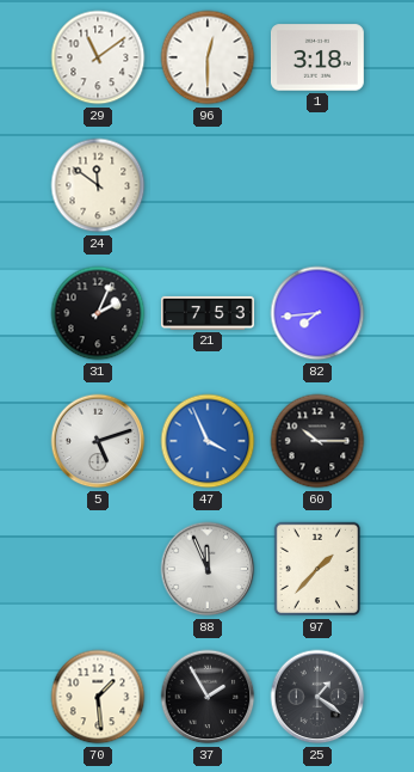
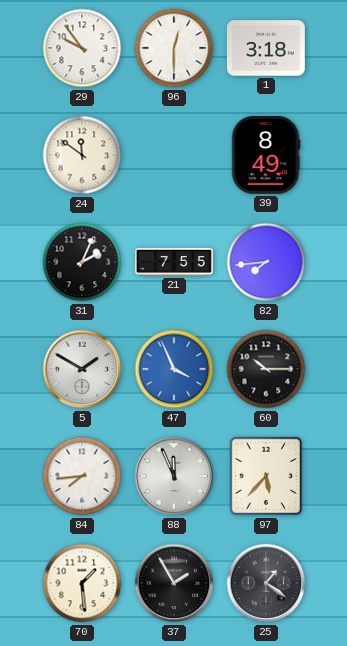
29: 11:09 -> 9:54 (82, 48)
39: none -> 8:49 (266, 155)
21: 7:53 -> 7:55 (175, 262)
5: 5:12 -> 1:50 (82, 369)
84: none -> 7:44 (82, 476)
97: 1:37 -> 5:37 (266, 476)
